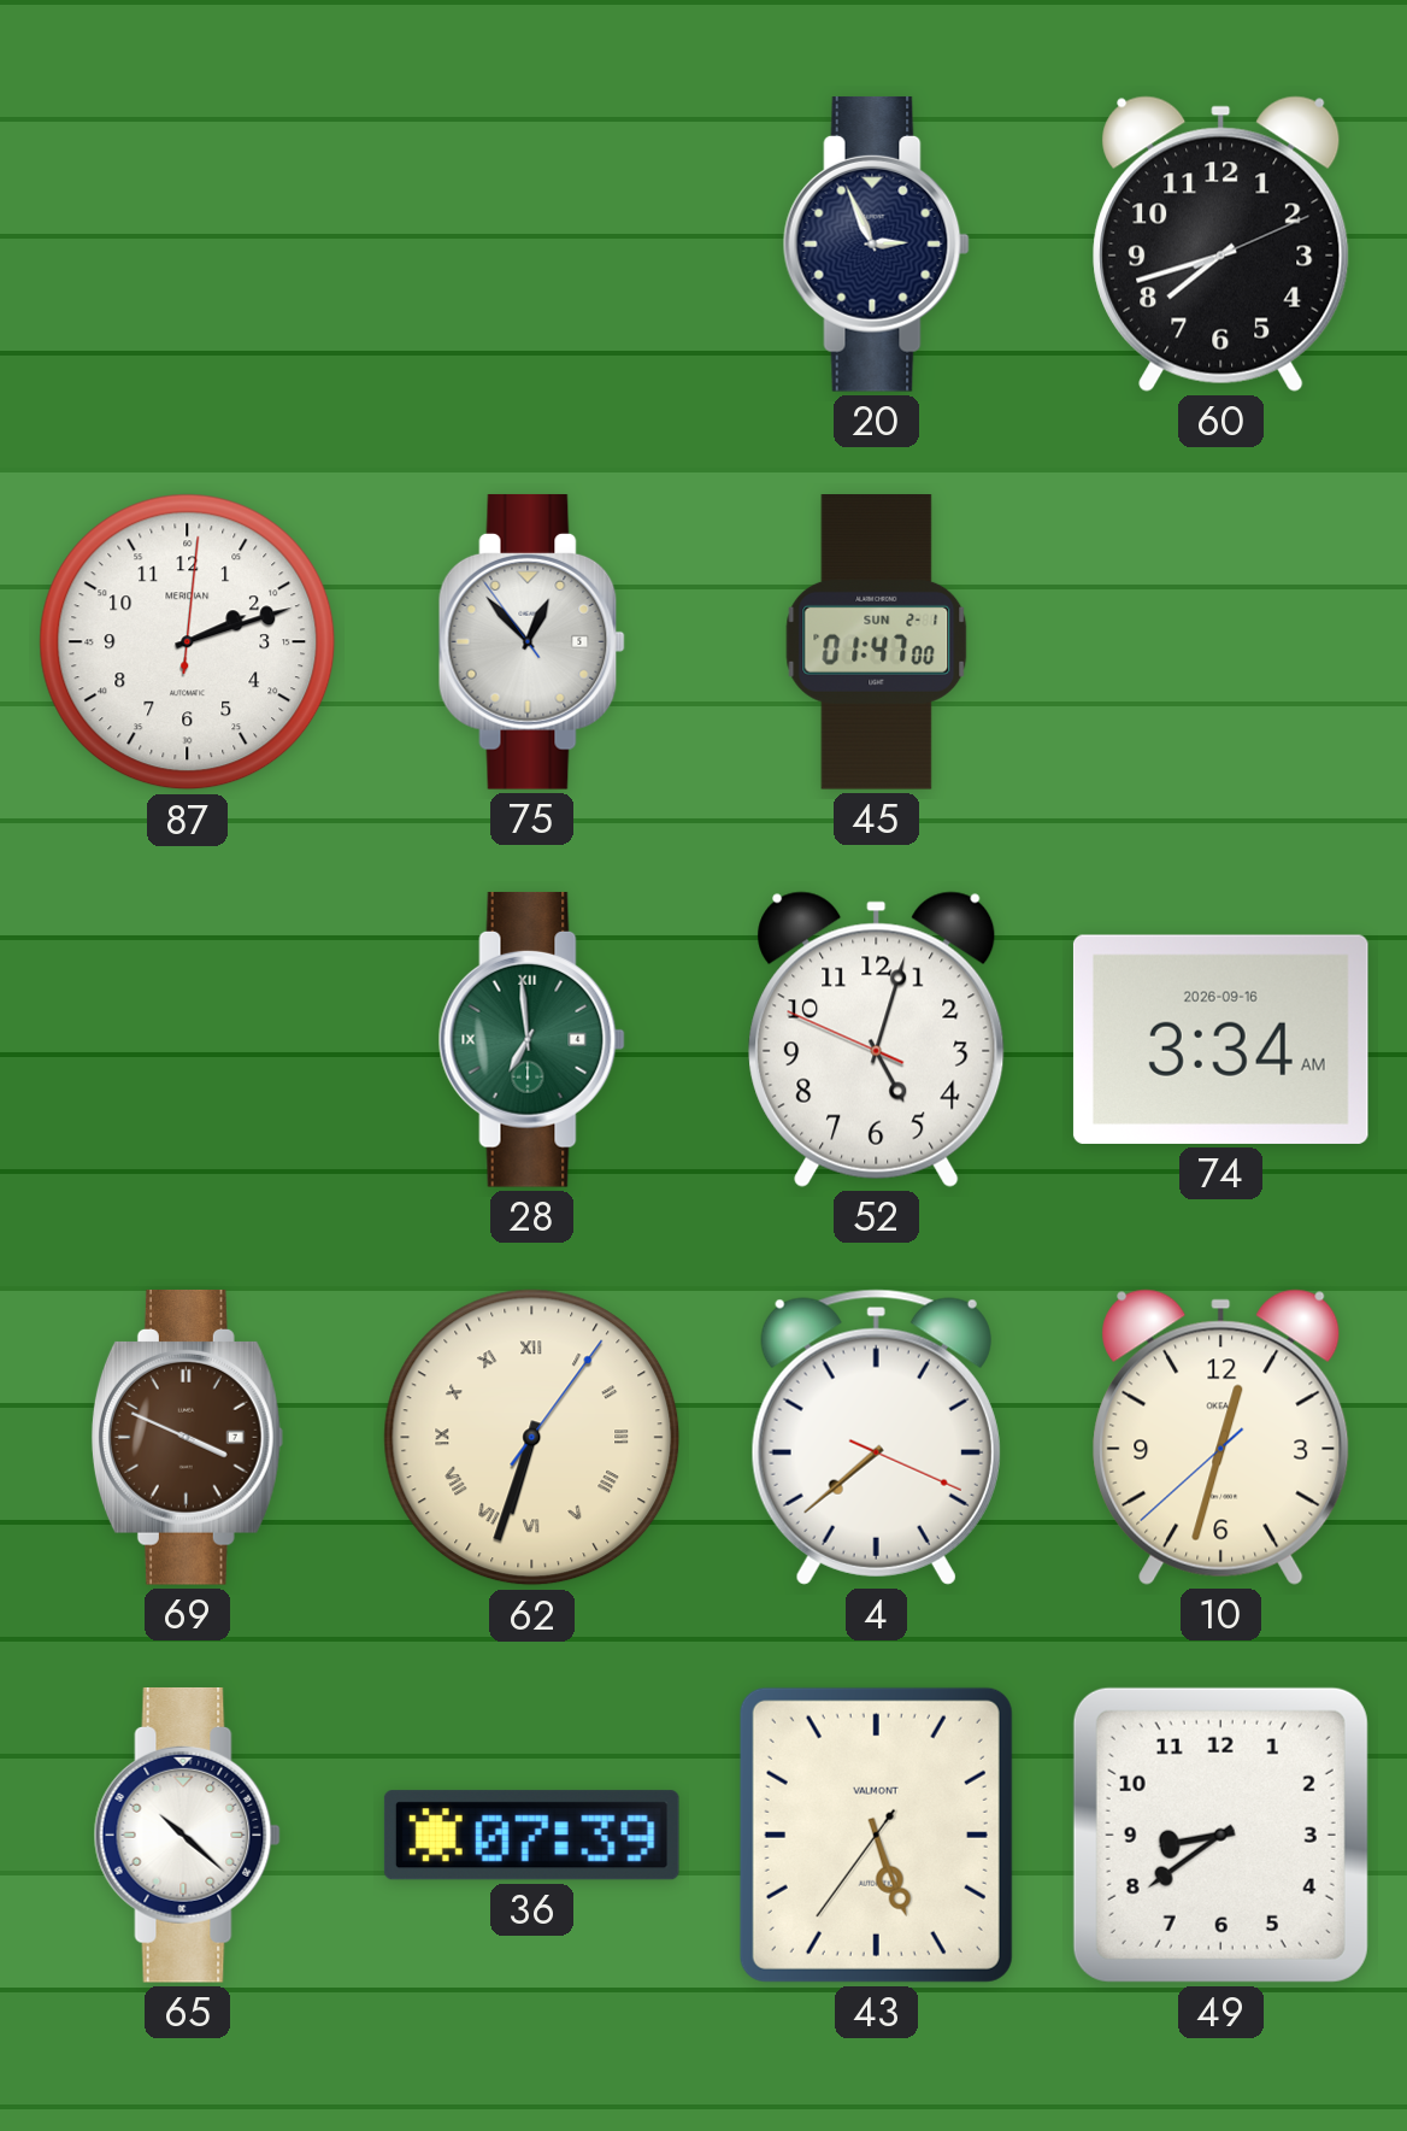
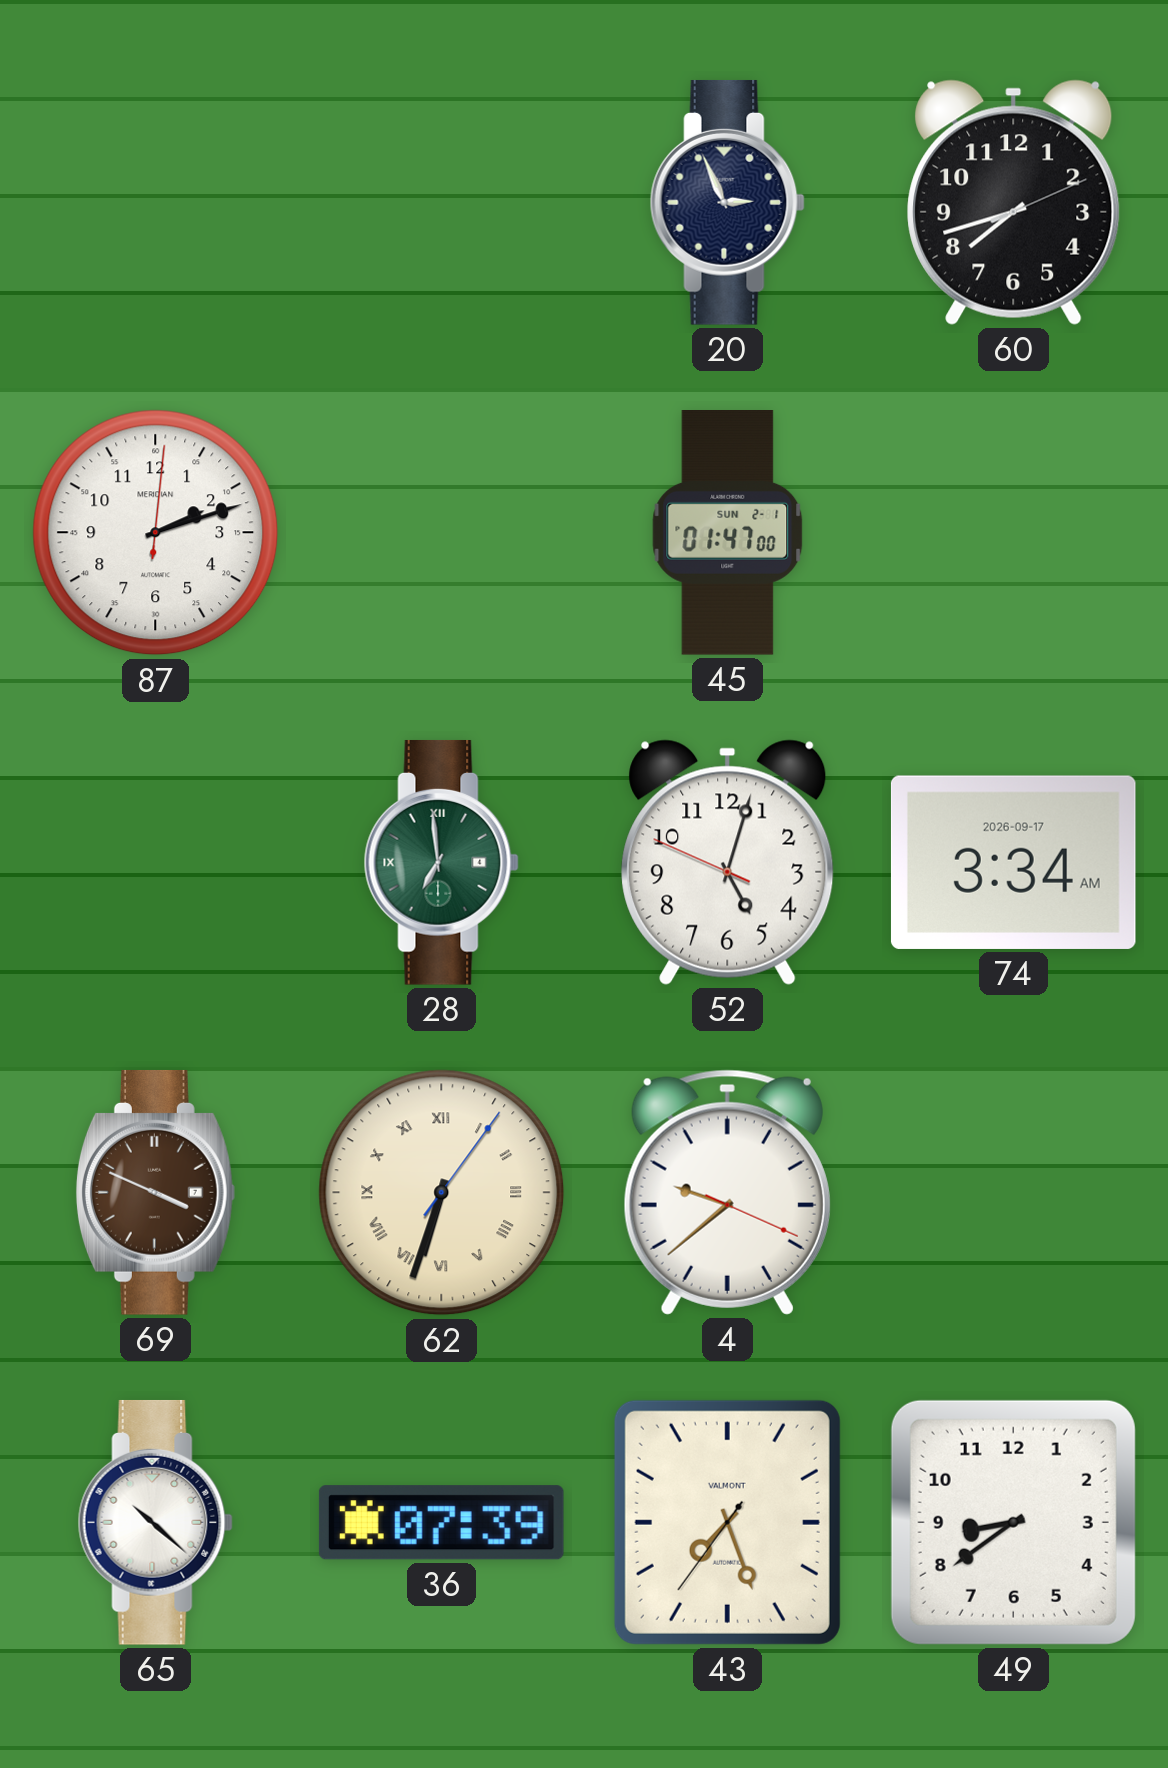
75: 12:52 -> none (531, 641)
74 date: 2026-09-16 -> 2026-09-17 (1013, 862)
4: 7:38 -> 9:38 (727, 1192)
10: 12:32 -> none (1221, 1437)
43: 5:26 -> 7:26 (727, 1522)
